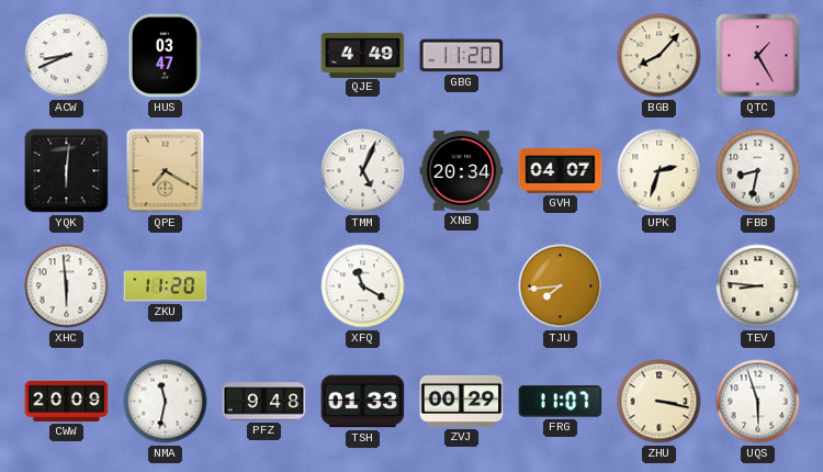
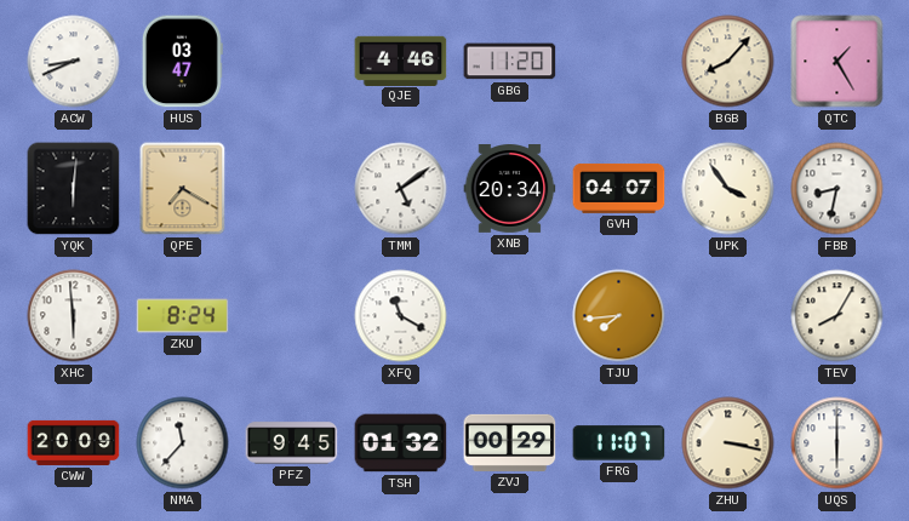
QJE: 4:49 -> 4:46 (401, 61)
TMM: 5:04 -> 5:09 (401, 189)
UPK: 2:33 -> 3:54 (728, 189)
ZKU: 11:20 -> 8:24 (183, 316)
TEV: 8:46 -> 8:05 (837, 316)
NMA: 11:32 -> 11:37 (183, 443)
PFZ: 9:48 -> 9:45 (292, 443)
TSH: 01:33 -> 01:32 (401, 443)
UQS: 5:57 -> 6:00 (837, 443)
